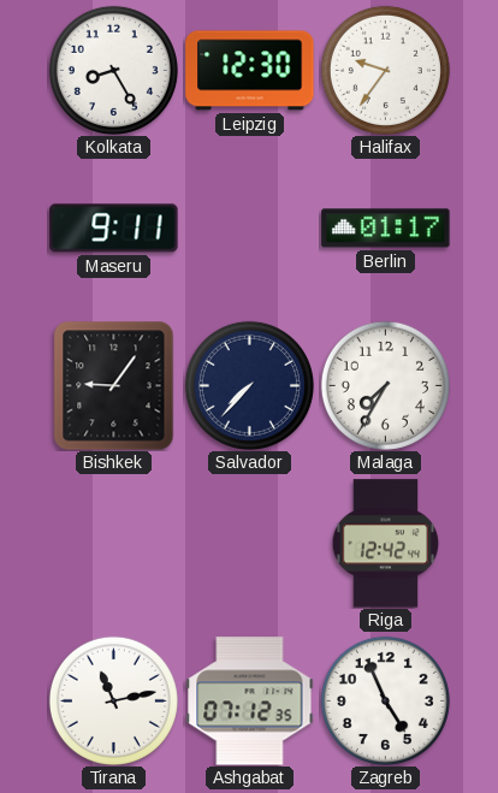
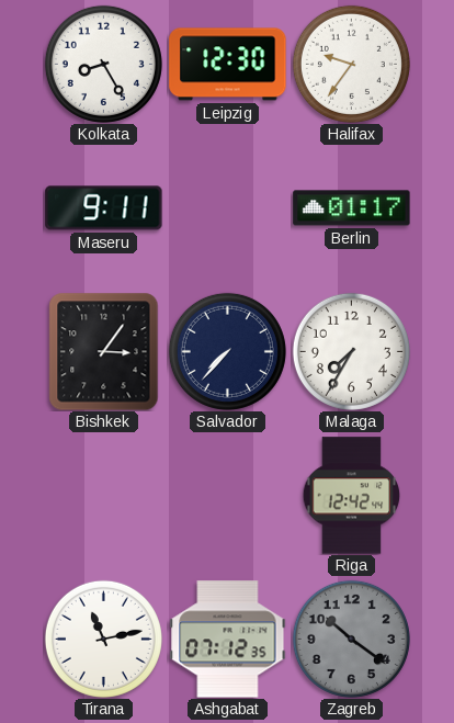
Bishkek: 9:06 -> 3:06 (104, 351)
Zagreb: 4:56 -> 10:21 (351, 639)
Zagreb dial: white -> grey (351, 639)
